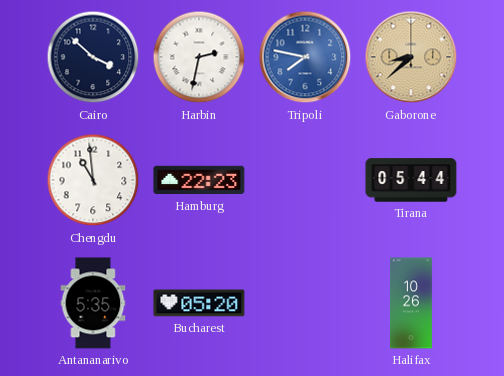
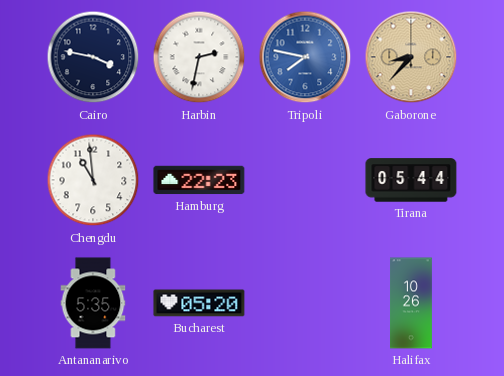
Cairo: 3:52 -> 3:47 (93, 57)
Gaborone: 8:38 -> 8:37 (411, 57)
